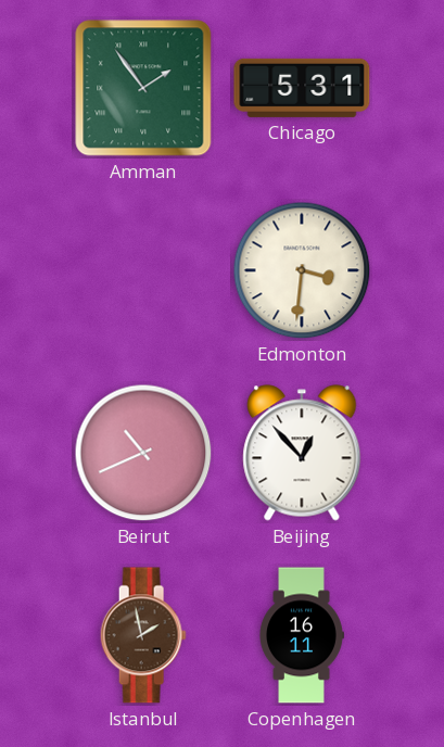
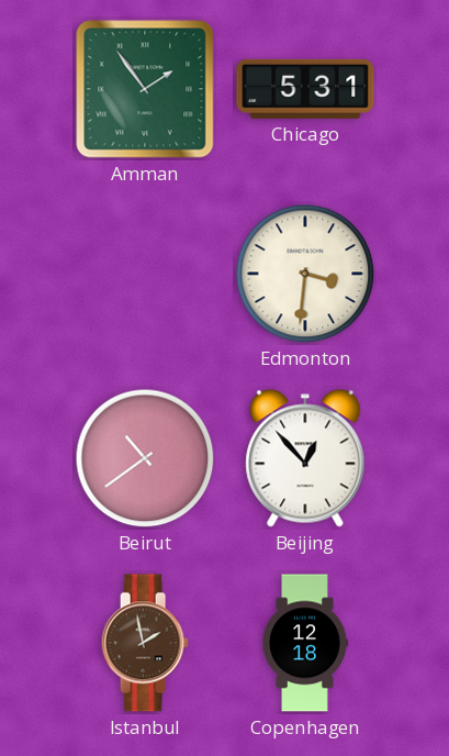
Beirut: 10:41 -> 10:39 (145, 458)
Copenhagen: 16:11 -> 12:18 (305, 643)
